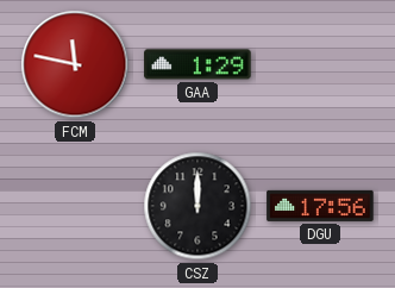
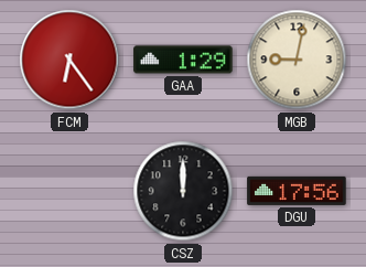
FCM: 11:47 -> 6:24 (69, 60)
MGB: none -> 9:02 (297, 60)
